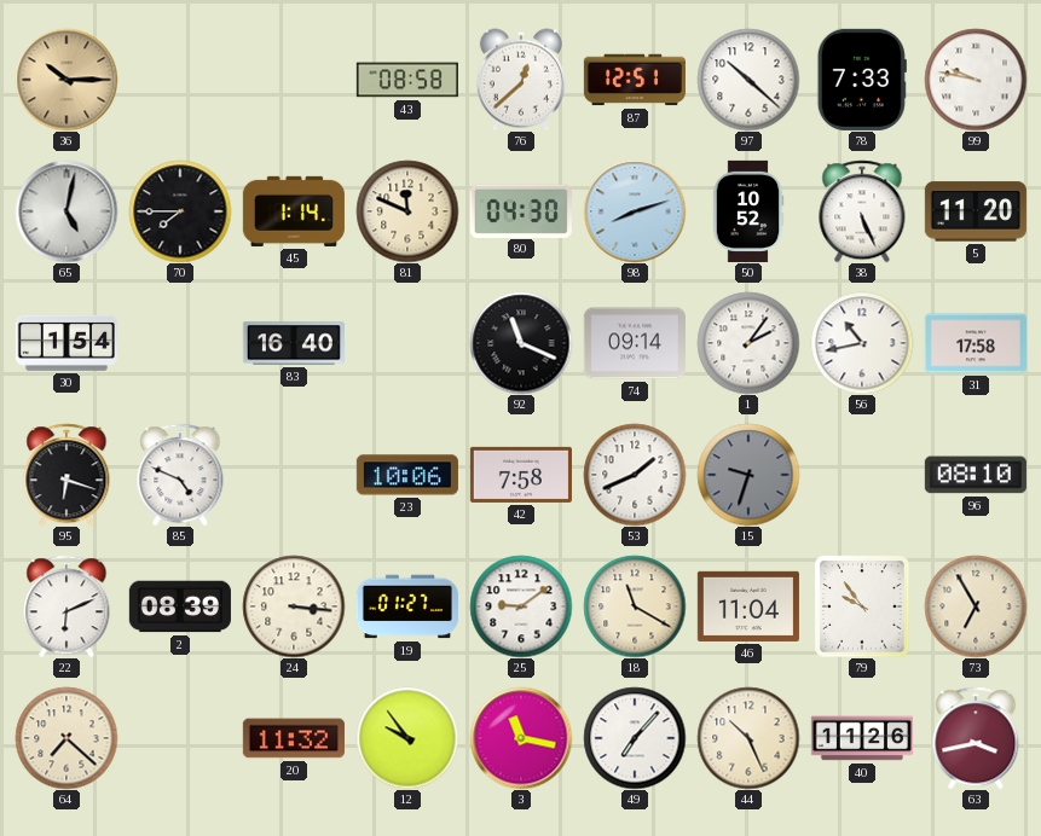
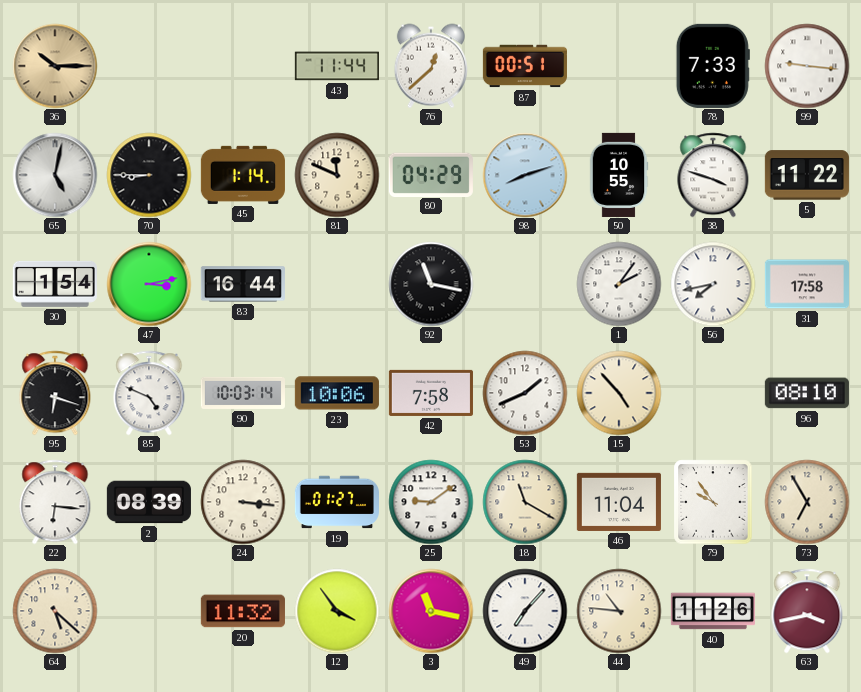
43: 08:58 -> 11:44 (337, 66)
87: 12:51 -> 00:51 (525, 66)
97: 10:22 -> none (748, 80)
99: 9:47 -> 9:16 (807, 66)
70: 7:45 -> 8:45 (149, 175)
80: 04:30 -> 04:29 (431, 174)
50: 10:52 -> 10:55 (619, 175)
38: 5:26 -> 3:48 (713, 175)
5: 11:20 -> 11:22 (807, 175)
47: none -> 3:13 (149, 284)
83: 16:40 -> 16:44 (243, 284)
92: 11:19 -> 11:17 (431, 284)
74: 09:14 -> none (635, 343)
56: 10:43 -> 7:43 (713, 284)
90: none -> 10:03 (243, 393)
15: 9:33 -> 4:53 (619, 393)
15 dial: grey -> cream (619, 393)
22: 6:11 -> 6:16 (55, 502)
64: 7:22 -> 5:22 (55, 611)
12: 9:54 -> 3:54 (337, 611)
44: 10:26 -> 10:46 (619, 611)
